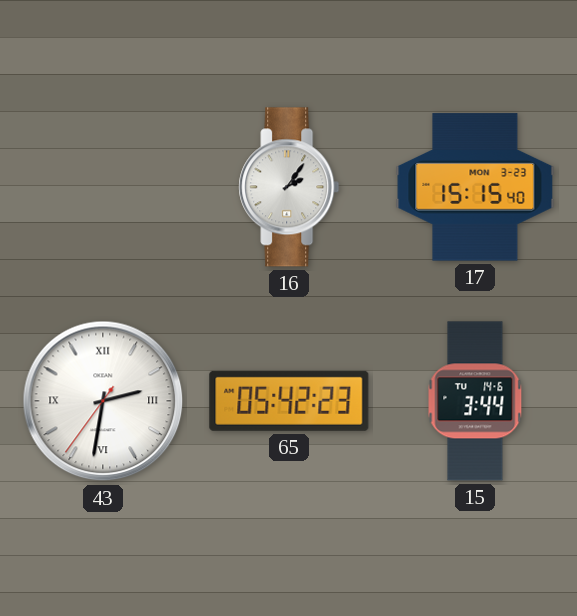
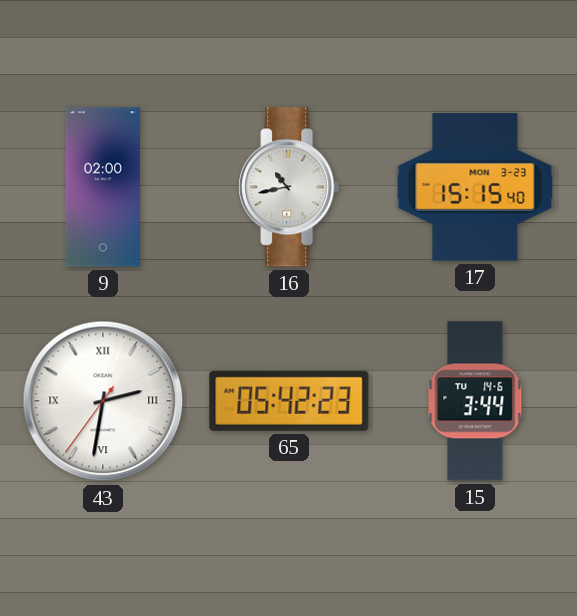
9: none -> 02:00 (103, 187)
16: 2:06 -> 10:43 (289, 187)
